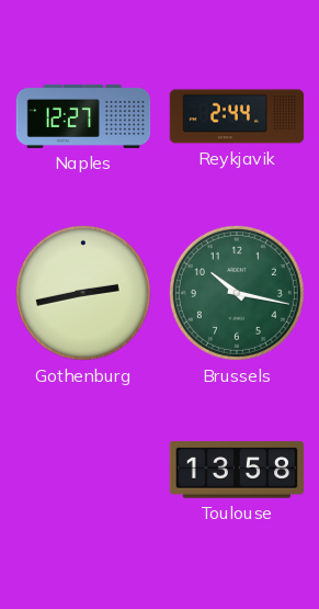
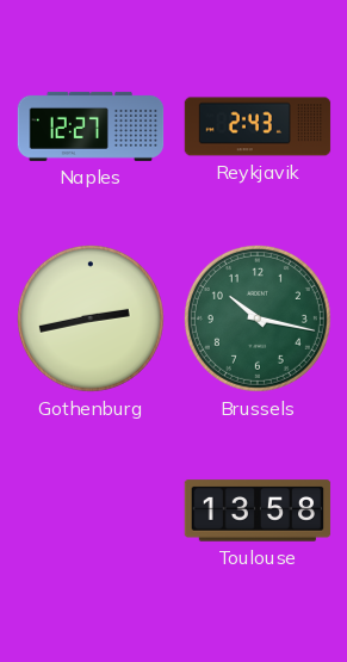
Reykjavik: 2:44 -> 2:43 (258, 126)
